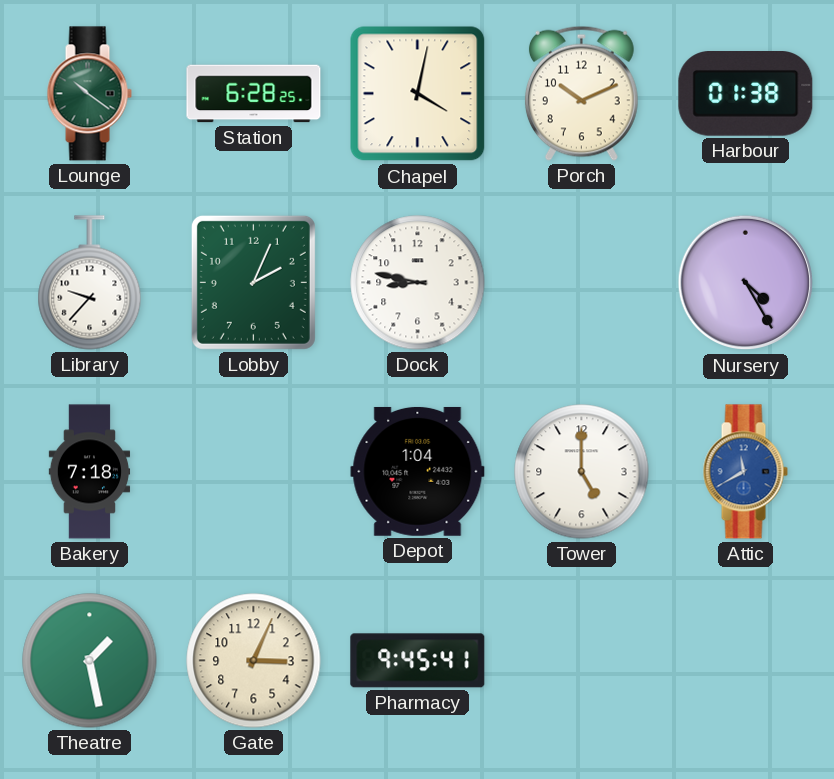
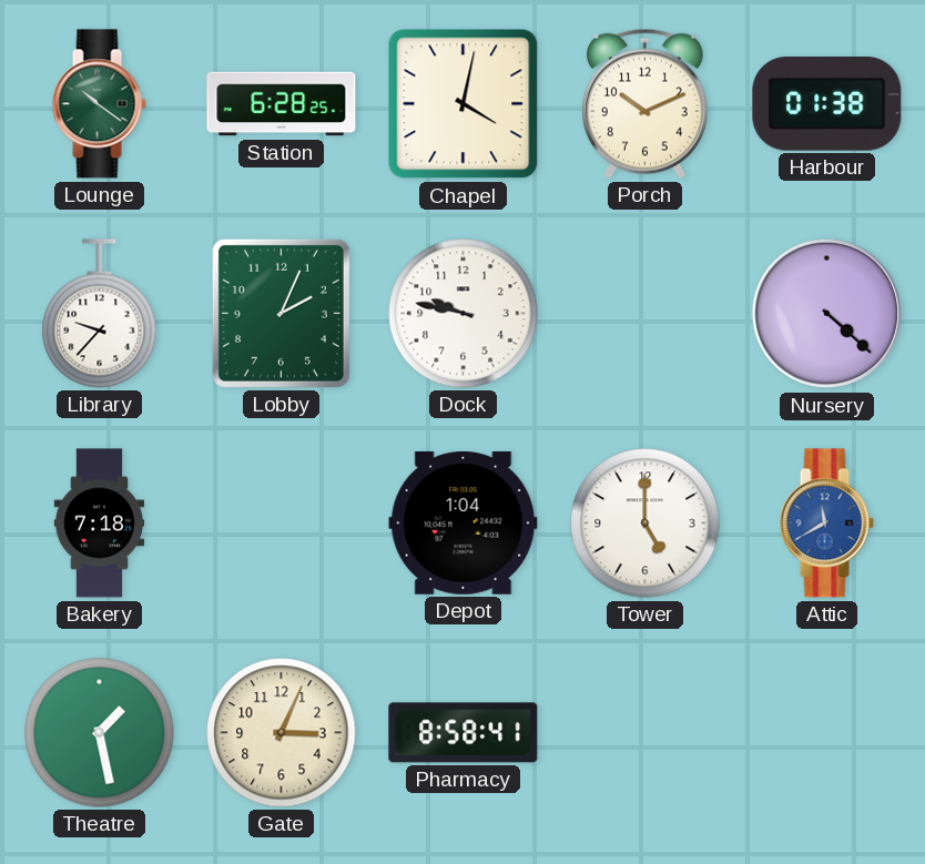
Dock: 8:47 -> 9:47 (464, 314)
Nursery: 4:25 -> 4:22 (827, 314)
Pharmacy: 9:45 -> 8:58 (464, 733)
